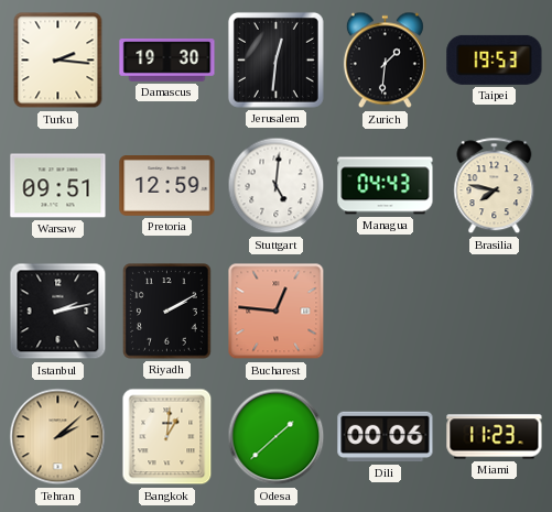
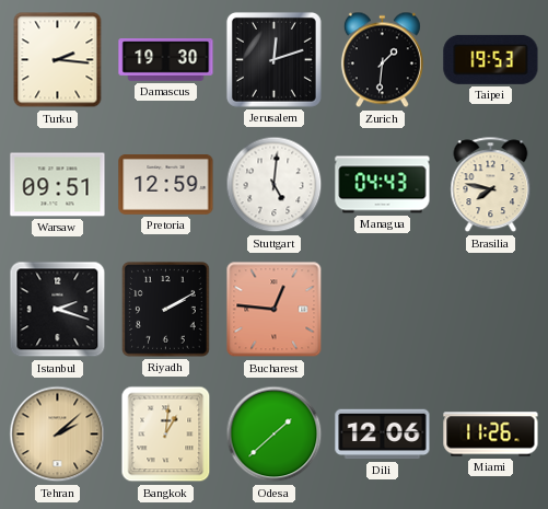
Jerusalem: 12:31 -> 12:12 (273, 59)
Istanbul: 2:13 -> 2:18 (58, 310)
Dili: 00:06 -> 12:06 (383, 435)
Miami: 11:23 -> 11:26 (491, 435)
